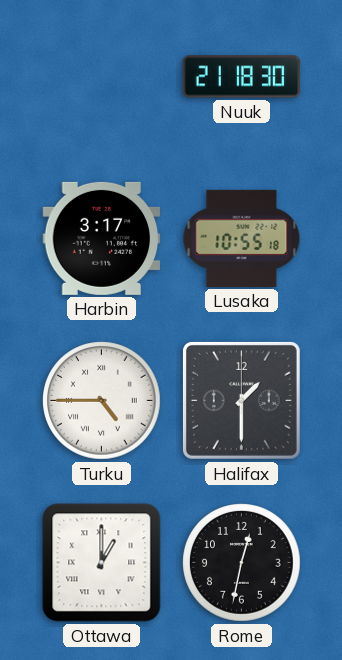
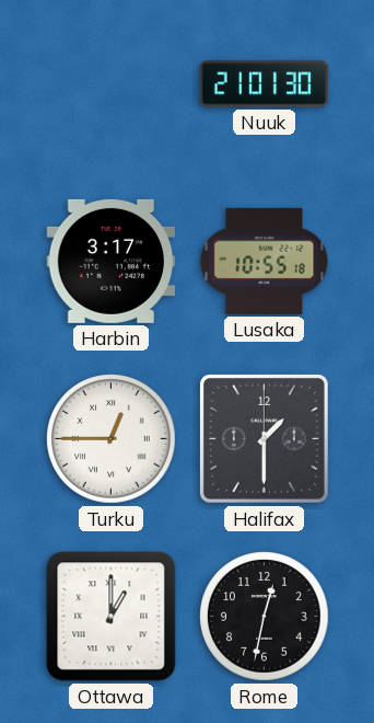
Nuuk: 21:18 -> 21:01 (265, 84)
Turku: 4:45 -> 12:45 (112, 439)
